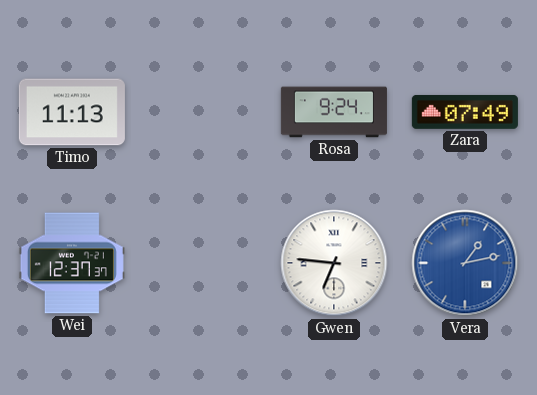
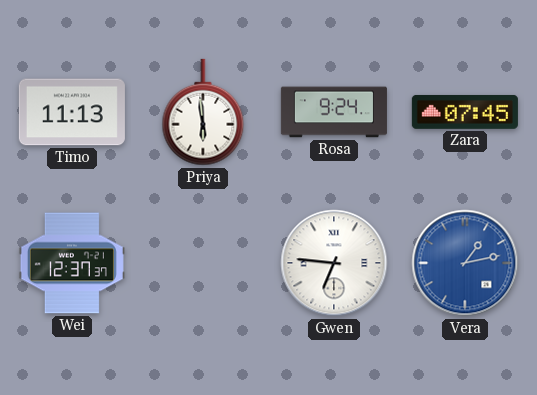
Priya: none -> 5:59 (203, 112)
Zara: 07:49 -> 07:45 (465, 112)
